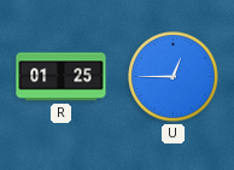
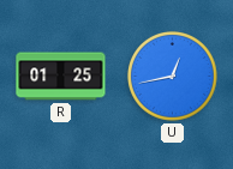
U: 12:45 -> 12:43 (173, 77)
